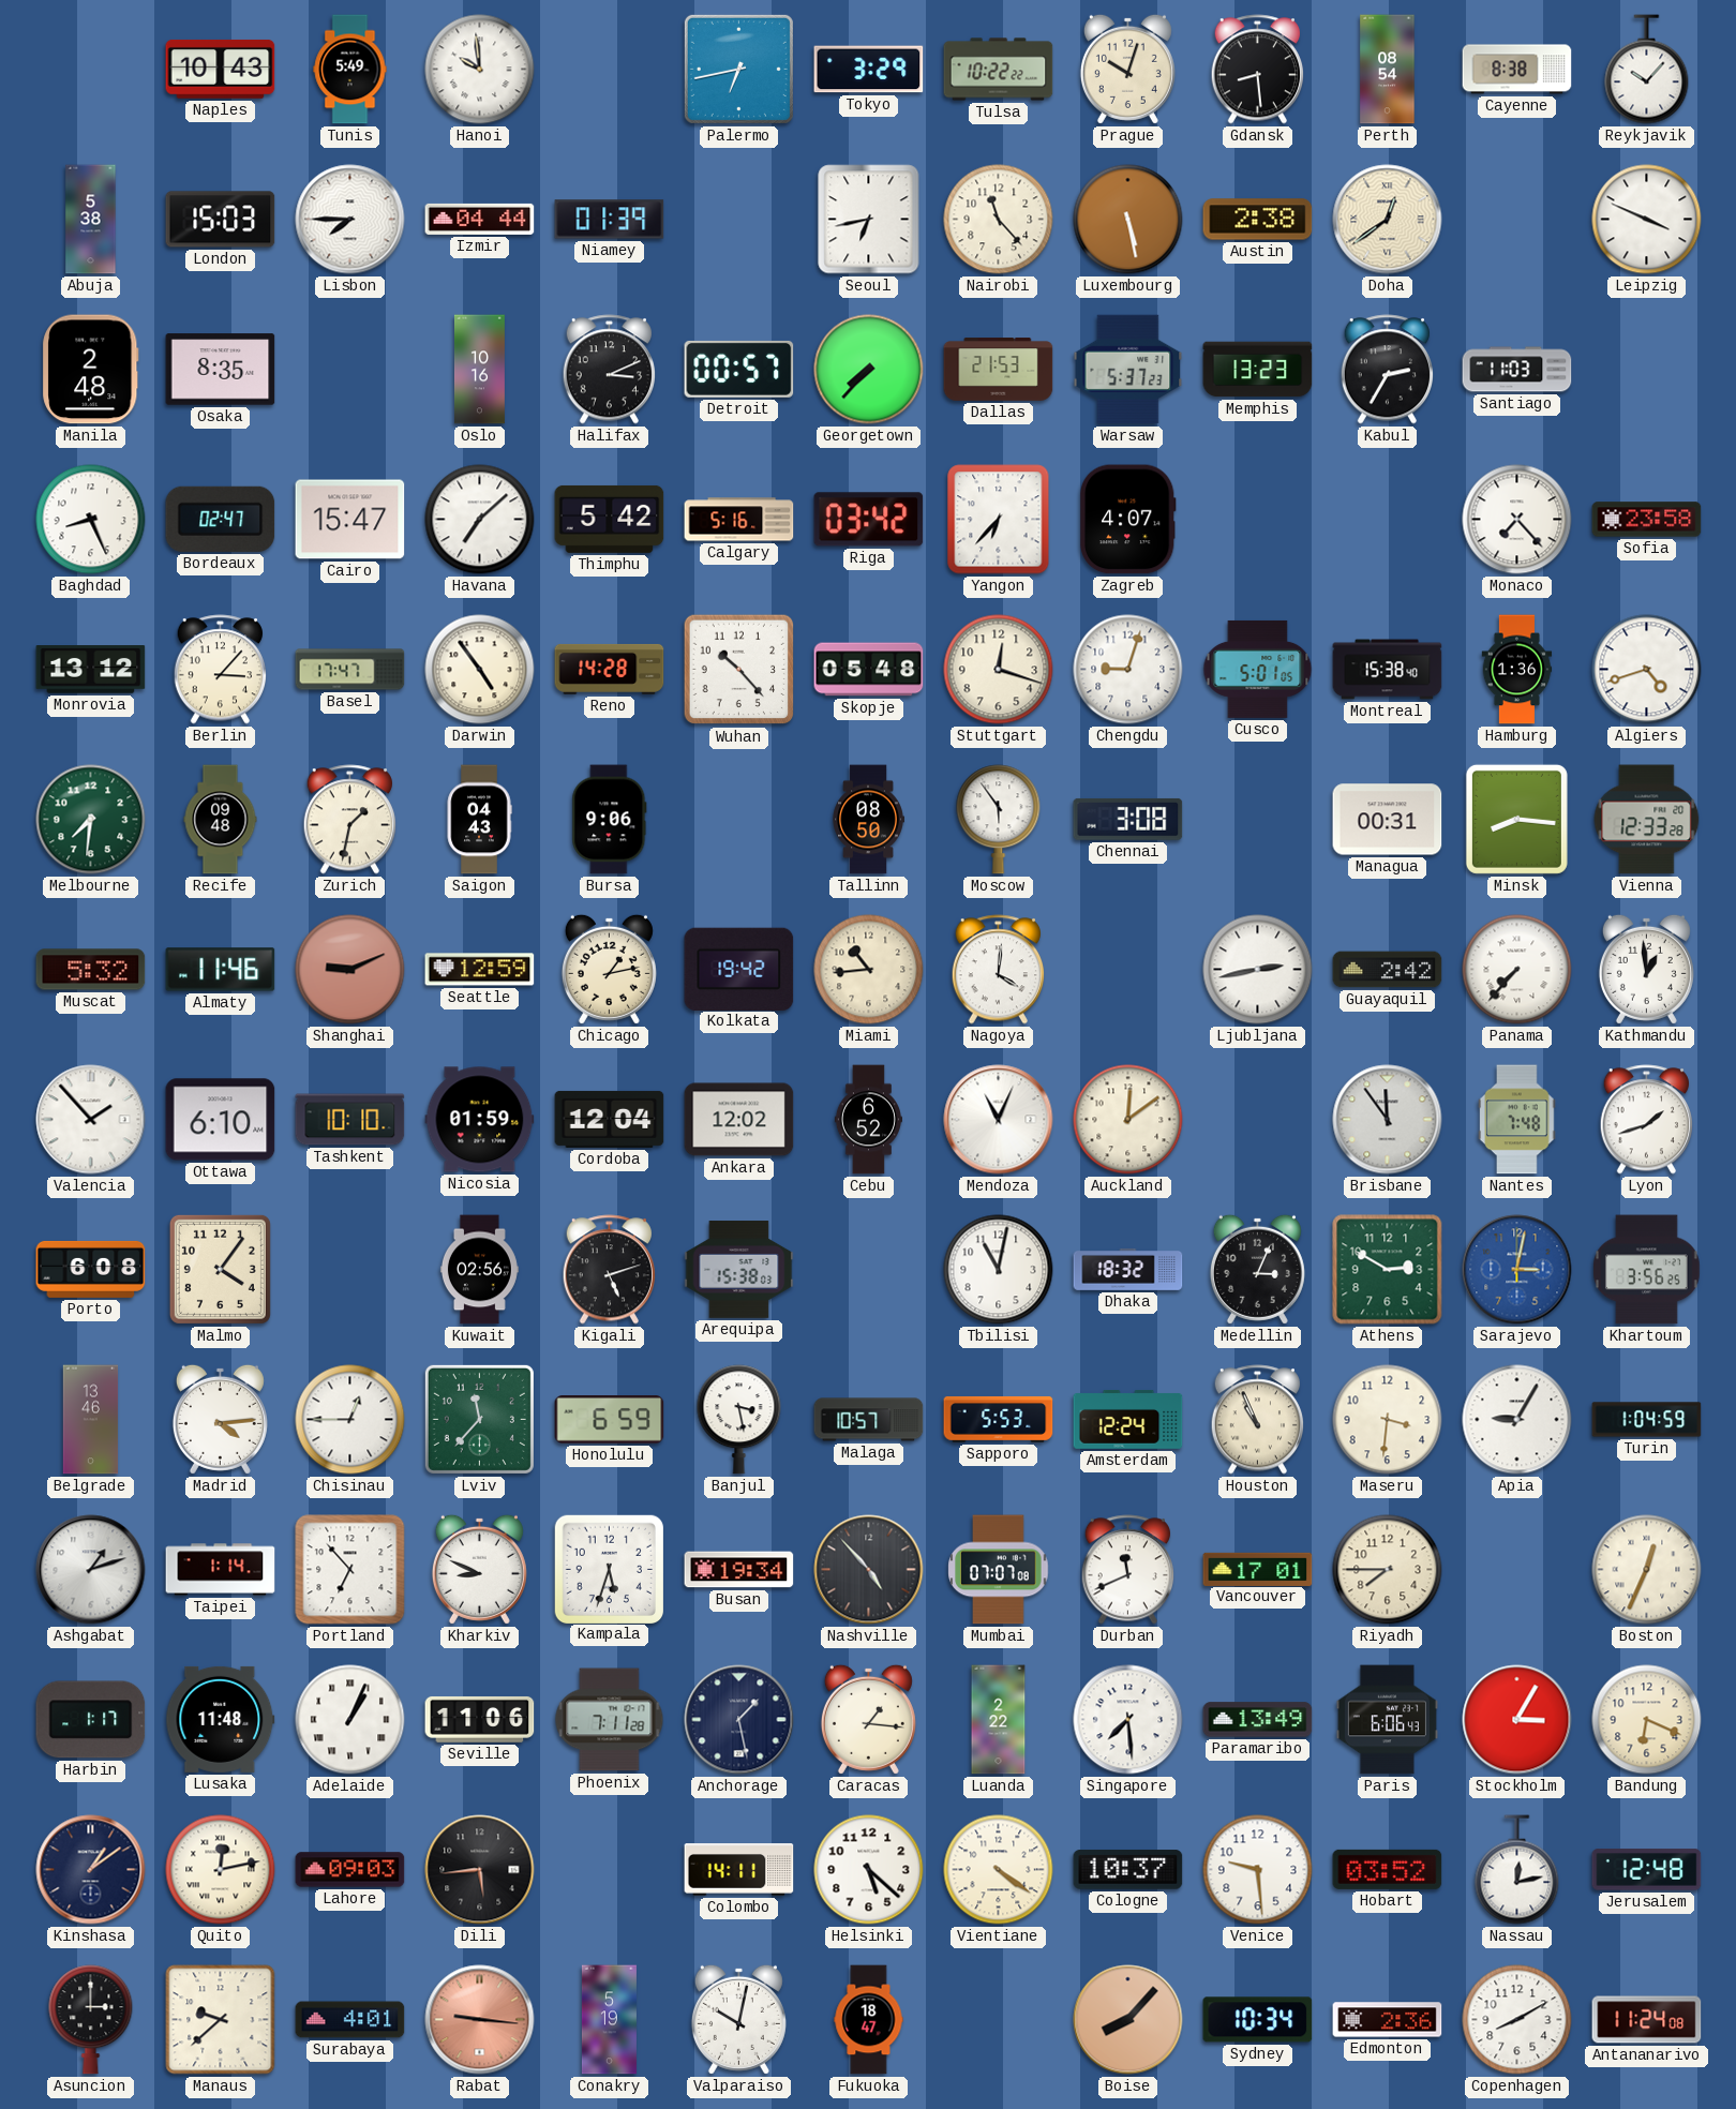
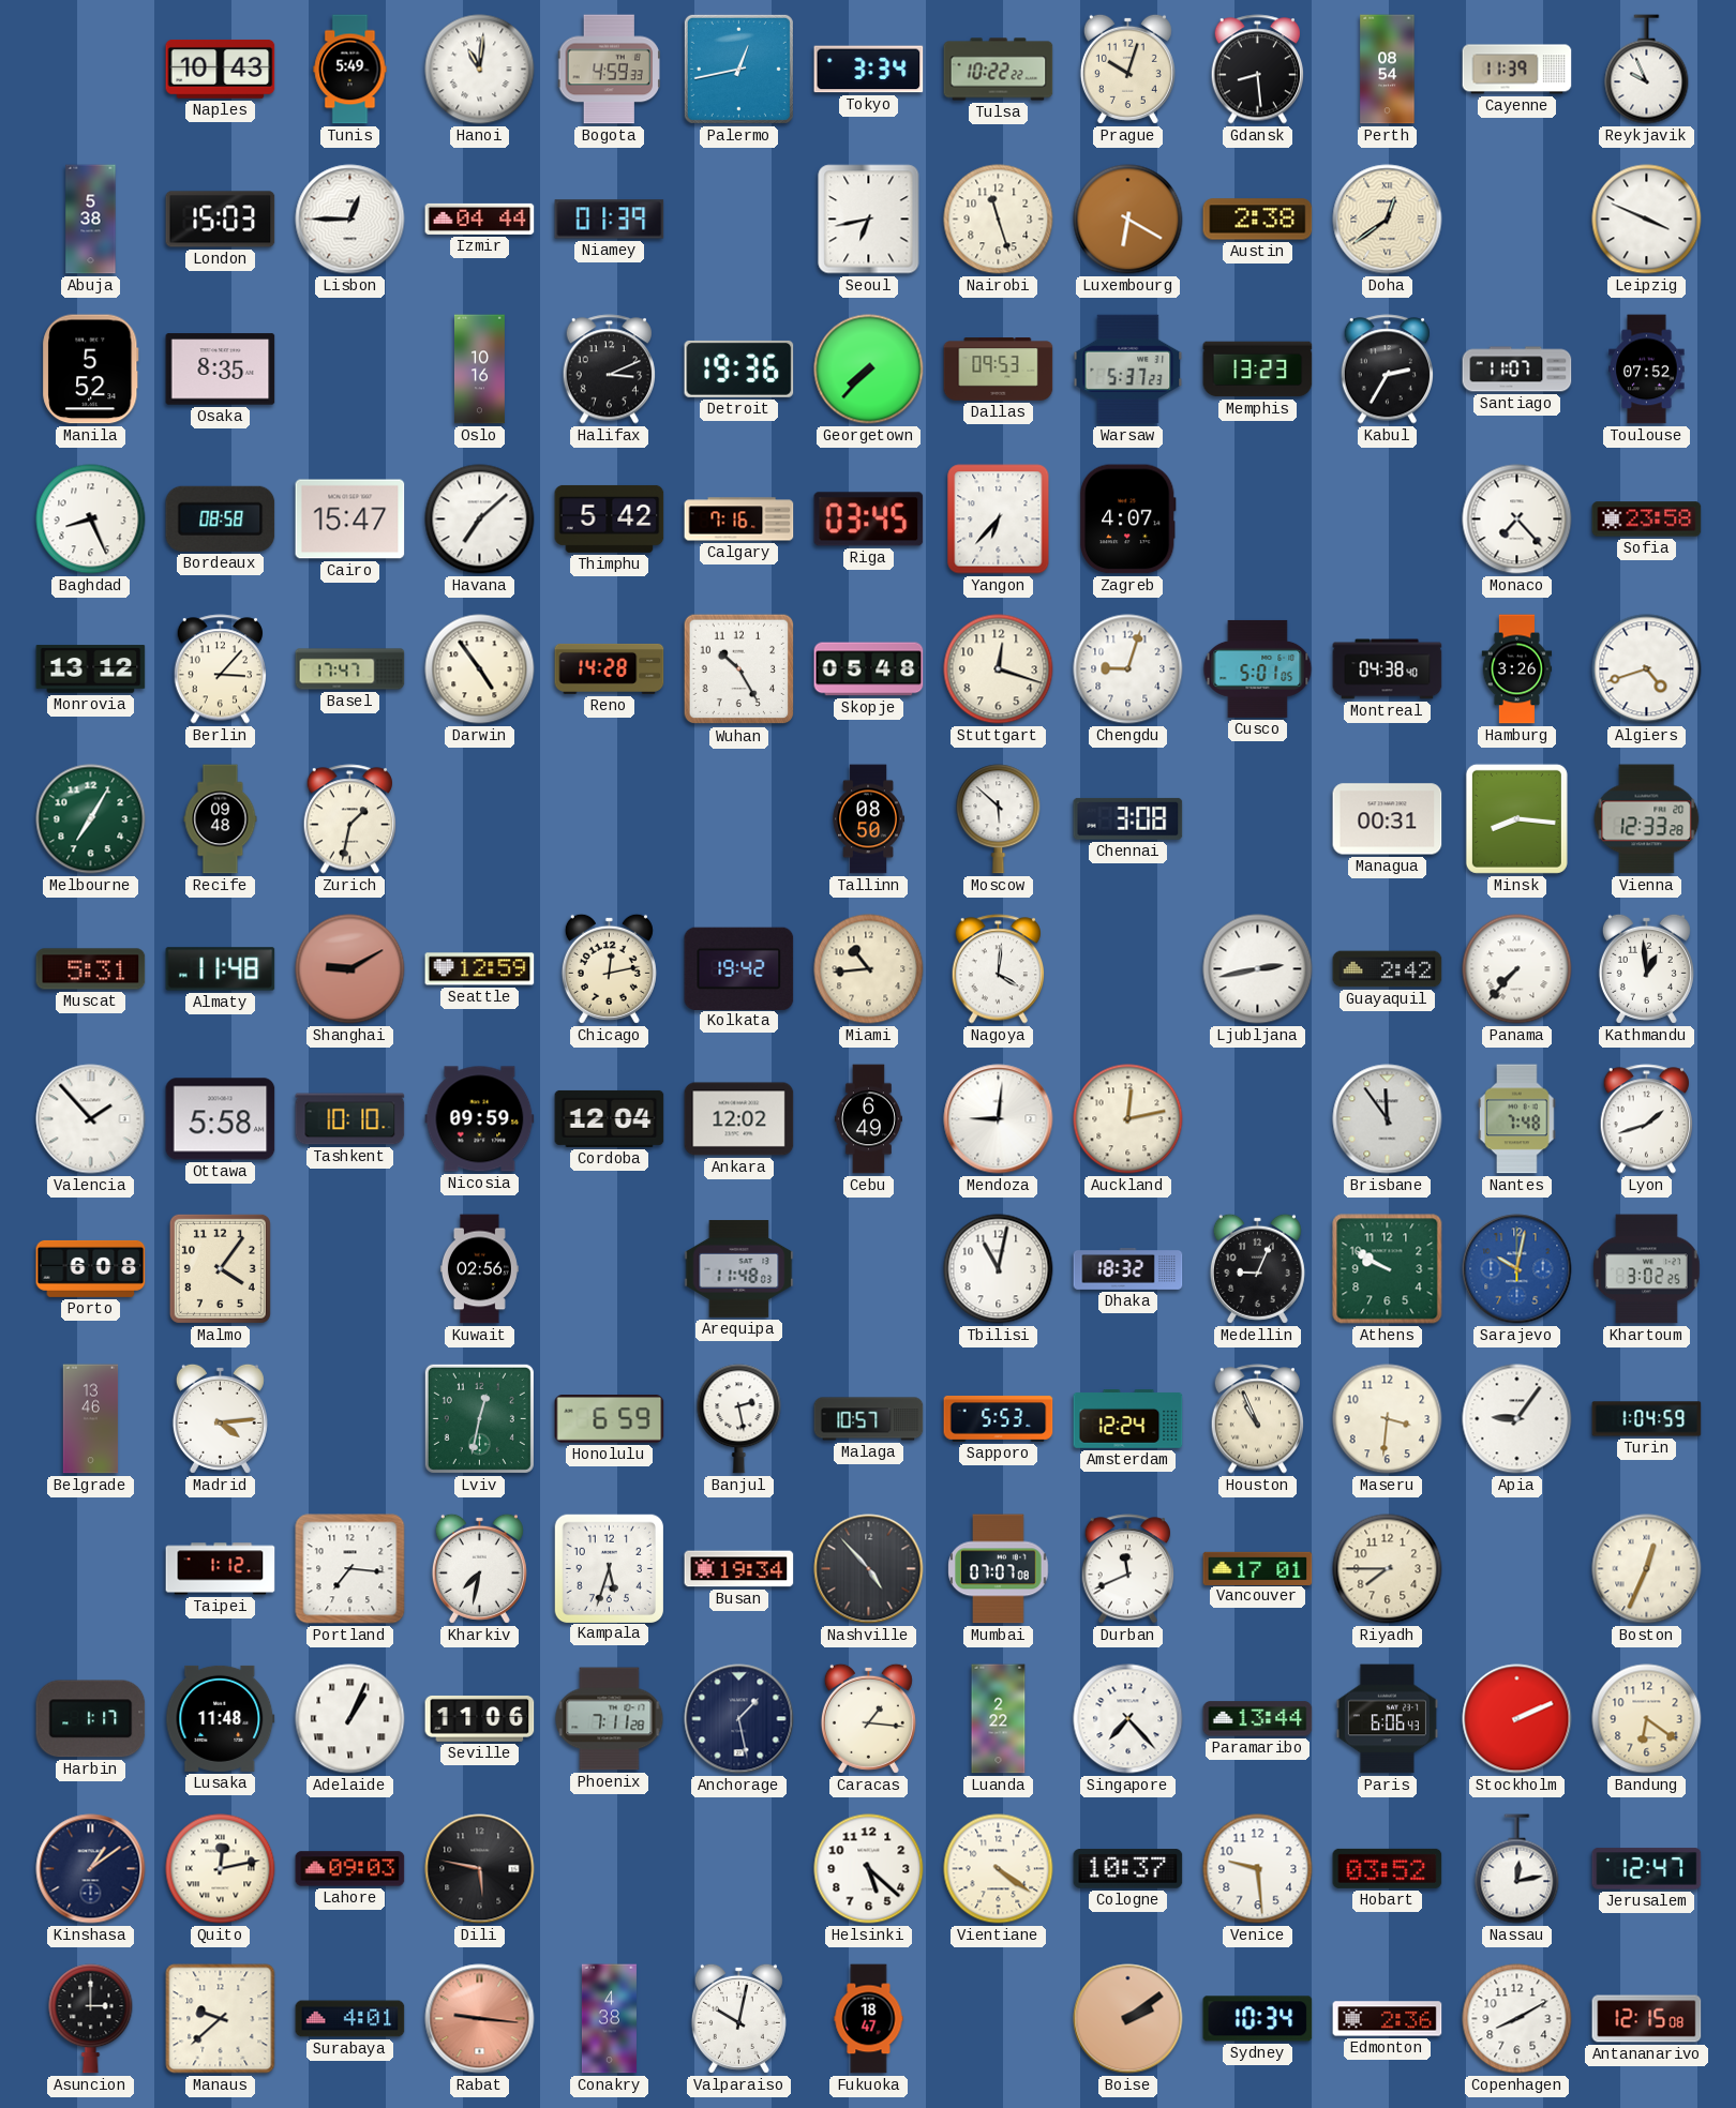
Hanoi: 9:59 -> 11:01 (480, 70)
Bogota: none -> 4:59 (609, 70)
Palermo: 6:43 -> 12:43 (738, 69)
Tokyo: 3:29 -> 3:34 (869, 70)
Cayenne: 8:38 -> 11:39 (1517, 70)
Reykjavik: 10:07 -> 9:56 (1647, 70)
Lisbon: 7:45 -> 12:45 (350, 220)
Nairobi: 11:23 -> 11:27 (999, 220)
Luxembourg: 5:28 -> 6:20 (1128, 220)
Manila: 2:48 -> 5:52 (91, 370)
Detroit: 00:57 -> 19:36 (739, 368)
Dallas: 21:53 -> 09:53 (999, 370)
Santiago: 11:03 -> 11:07 (1517, 370)
Toulouse: none -> 07:52 (1647, 370)
Bordeaux: 02:47 -> 08:58 (221, 518)
Calgary: 5:16 -> 7:16 (739, 520)
Riga: 03:42 -> 03:45 (869, 520)
Wuhan: 10:23 -> 10:25 (739, 669)
Montreal: 15:38 -> 04:38 (1388, 669)
Hamburg: 1:36 -> 3:26 (1517, 669)
Melbourne: 7:31 -> 7:05 (91, 819)
Saigon: 04:43 -> none (479, 820)
Bursa: 9:06 -> none (610, 820)
Moscow: 5:54 -> 5:52 (999, 819)
Muscat: 5:32 -> 5:31 (91, 969)
Almaty: 11:46 -> 11:48 (221, 969)
Shanghai: 9:11 -> 9:10 (350, 969)
Chicago: 1:13 -> 12:13 (609, 968)
Ottawa: 6:10 -> 5:58 (221, 1119)
Nicosia: 01:59 -> 09:59 (480, 1119)
Cebu: 6:52 -> 6:49 (868, 1119)
Mendoza: 11:04 -> 9:01 (999, 1119)
Auckland: 12:09 -> 12:13 (1128, 1119)
Kigali: 5:12 -> none (609, 1270)
Arequipa: 15:38 -> 11:48 (739, 1269)
Medellin: 3:04 -> 9:04 (1257, 1268)
Athens: 2:50 -> 9:50 (1388, 1269)
Sarajevo: 3:02 -> 10:02 (1517, 1269)
Khartoum: 3:56 -> 3:02 (1647, 1269)
Chisinau: 12:45 -> none (350, 1420)
Lviv: 11:37 -> 12:32 (479, 1418)
Banjul: 3:28 -> 2:28 (739, 1419)
Apia: 9:05 -> 9:06 (1517, 1419)
Ashgabat: 1:12 -> none (91, 1570)
Taipei: 1:14 -> 1:12 (221, 1569)
Portland: 6:53 -> 7:16 (350, 1569)
Kharkiv: 8:49 -> 7:32 (479, 1568)
Singapore: 7:29 -> 7:23 (1128, 1719)
Paramaribo: 13:49 -> 13:44 (1258, 1719)
Stockholm: 3:05 -> 2:11 (1517, 1719)
Bandung: 6:19 -> 6:21 (1647, 1719)
Dili: 5:44 -> 5:47 (480, 1869)
Colombo: 14:11 -> none (739, 1870)
Jerusalem: 12:48 -> 12:47 (1647, 1869)
Conakry: 5:19 -> 4:38 (609, 2019)
Boise: 8:07 -> 2:09 (1128, 2019)
Antananarivo: 11:24 -> 12:15 (1647, 2019)
